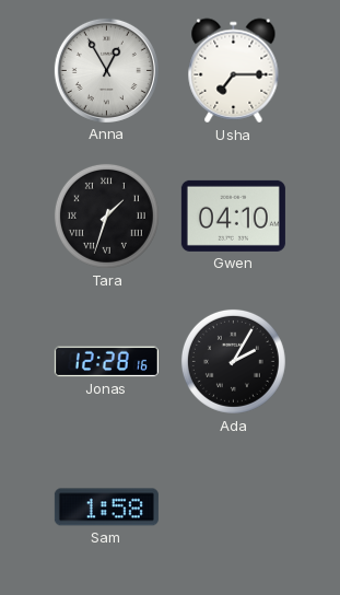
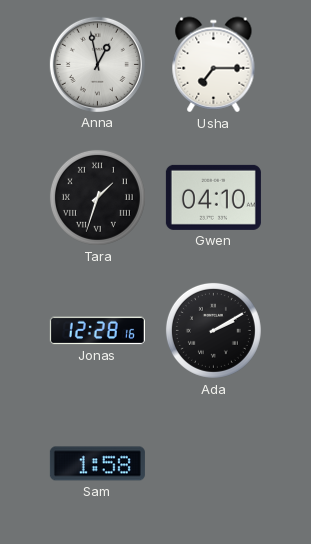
Anna: 12:55 -> 12:58 (97, 64)
Ada: 2:05 -> 2:10 (213, 330)
